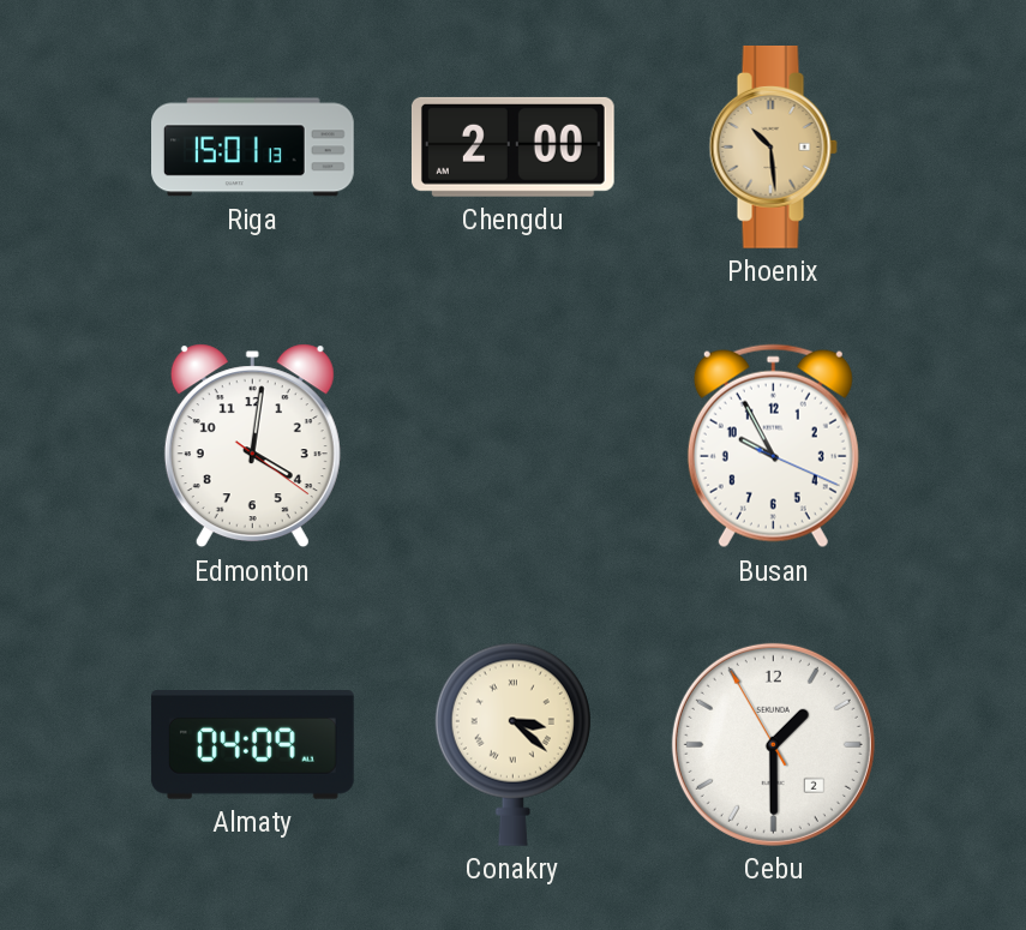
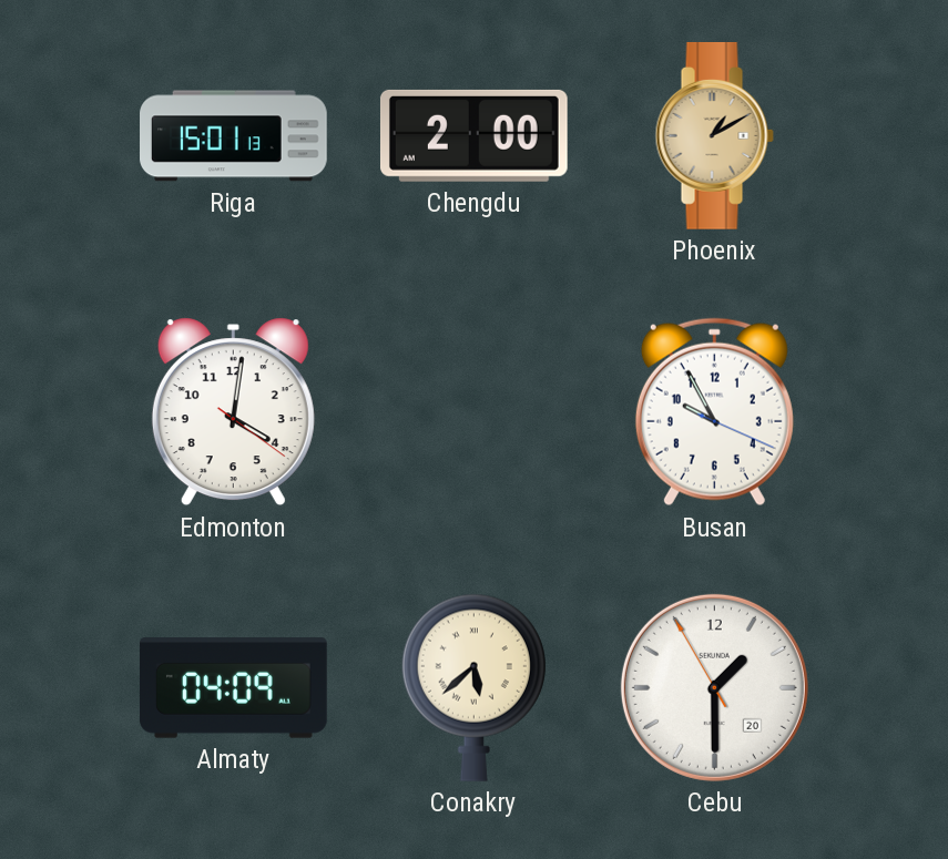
Phoenix: 10:29 -> 1:10 (714, 135)
Conakry: 3:22 -> 5:38 (473, 687)
Cebu date: 2 -> 20 (714, 687)
